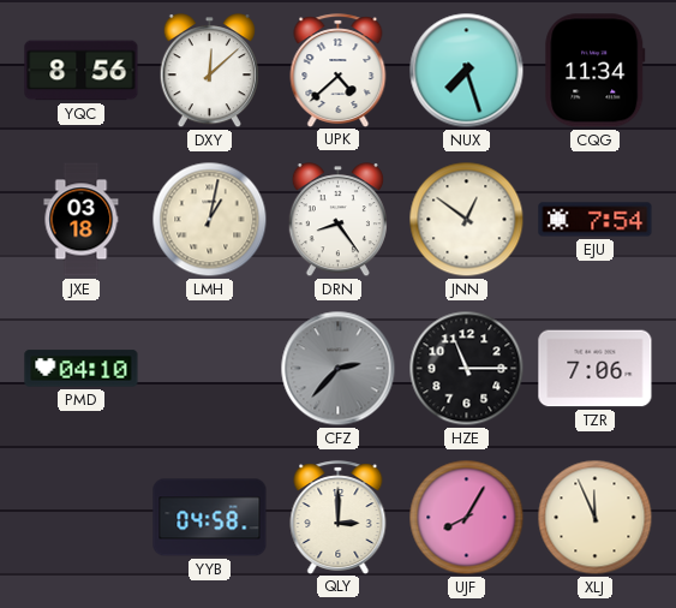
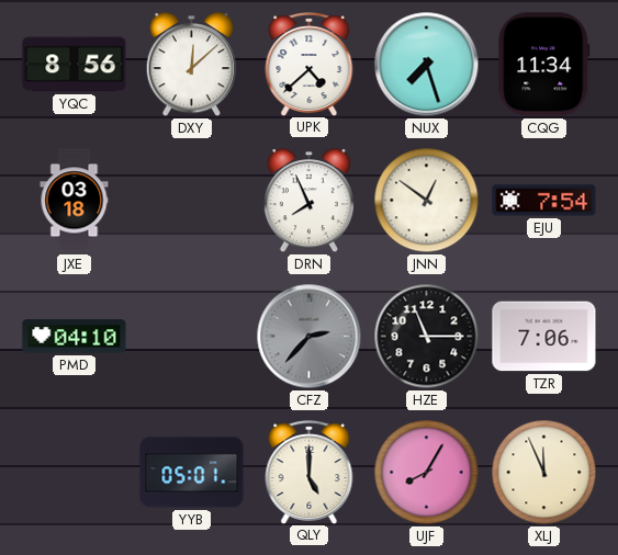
LMH: 1:02 -> none (210, 220)
DRN: 8:24 -> 7:56 (308, 201)
YYB: 04:58 -> 05:01 (192, 473)
QLY: 3:00 -> 5:00 (310, 472)
